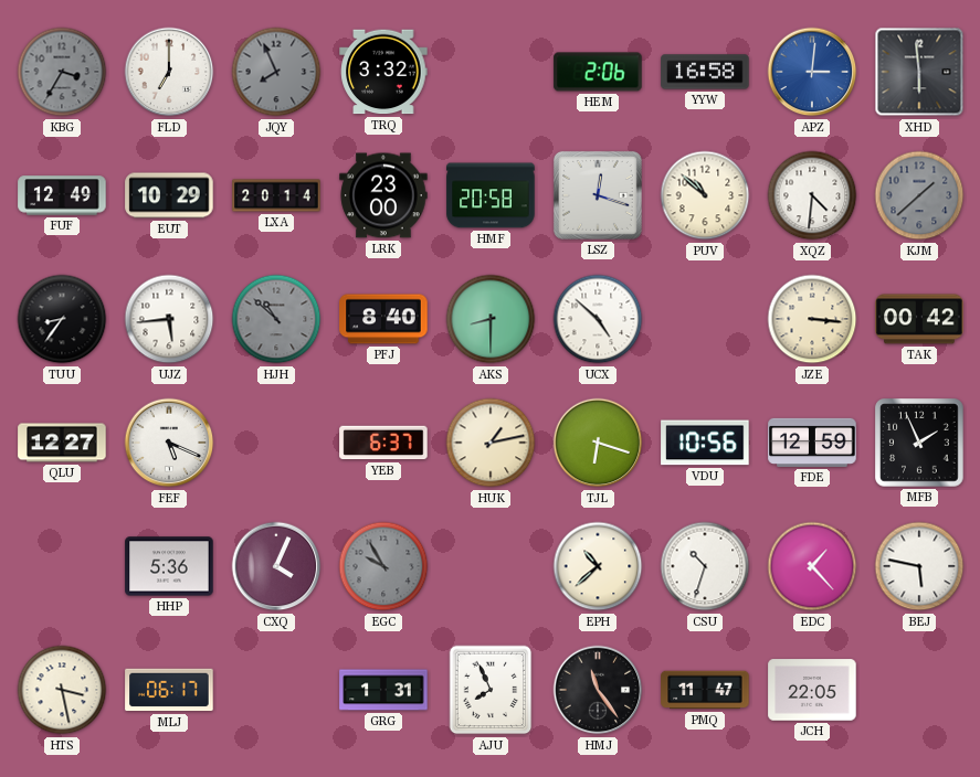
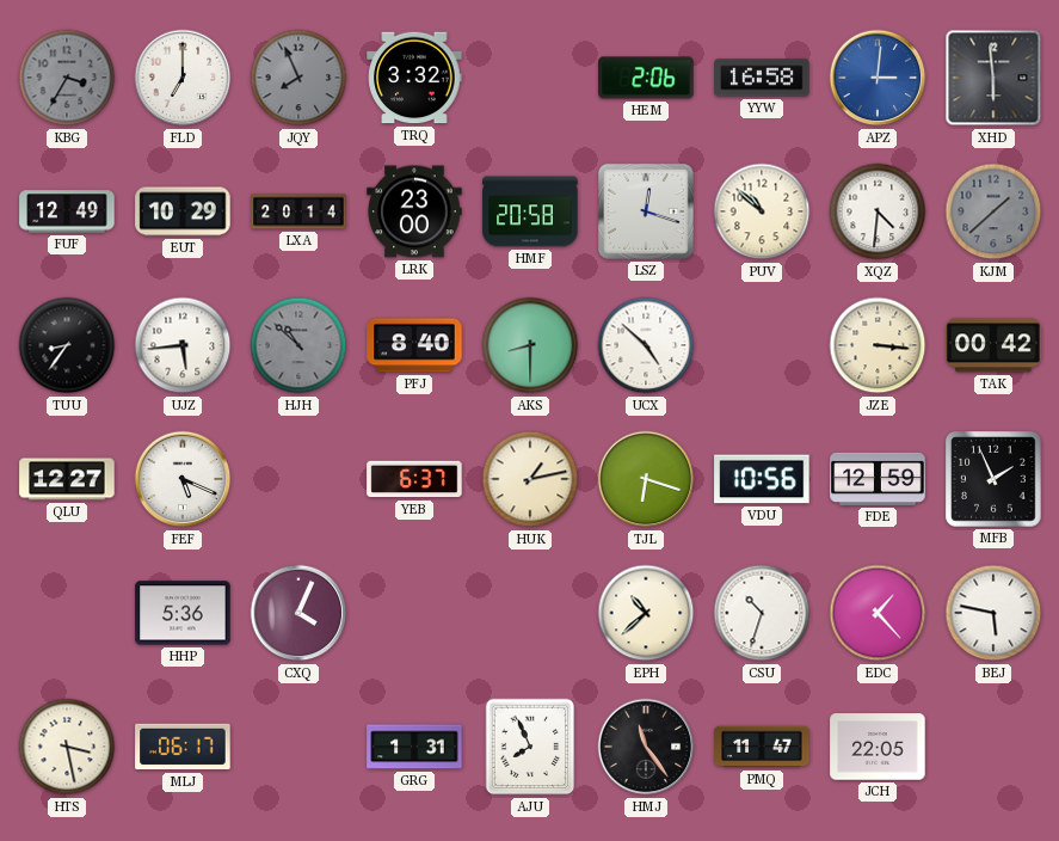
EGC: 9:55 -> none (383, 566)
